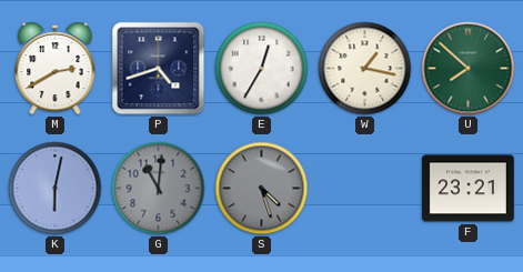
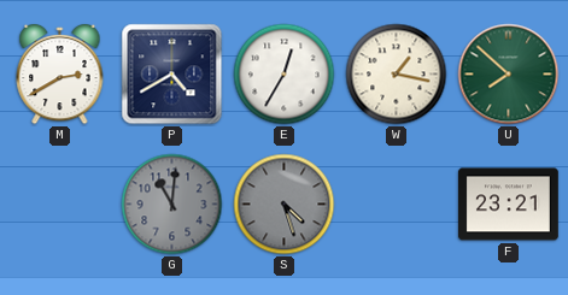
P: 4:42 -> 4:40 (172, 75)
K: 6:02 -> none (56, 189)
